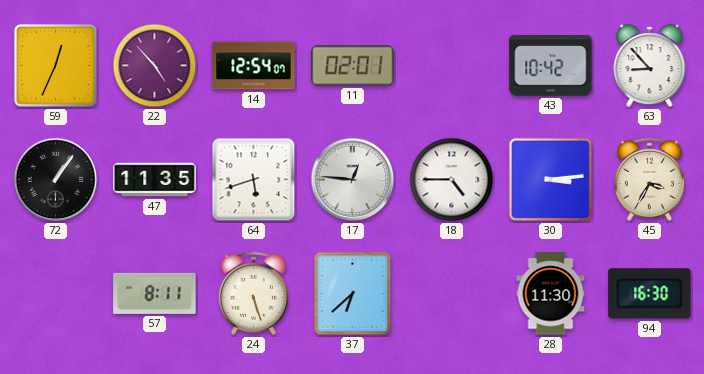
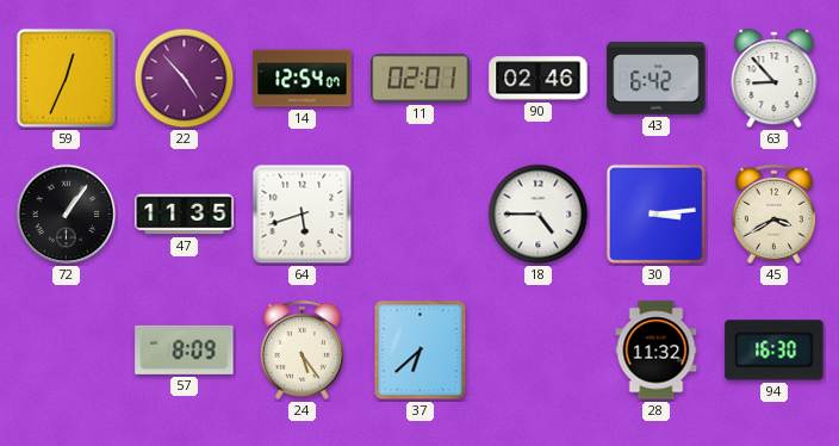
90: none -> 02:46 (539, 79)
43: 10:42 -> 6:42 (657, 79)
17: 12:46 -> none (353, 180)
45: 3:35 -> 3:40 (773, 213)
57: 8:11 -> 8:09 (185, 349)
24: 5:27 -> 5:24 (302, 349)
28: 11:30 -> 11:32 (657, 351)
